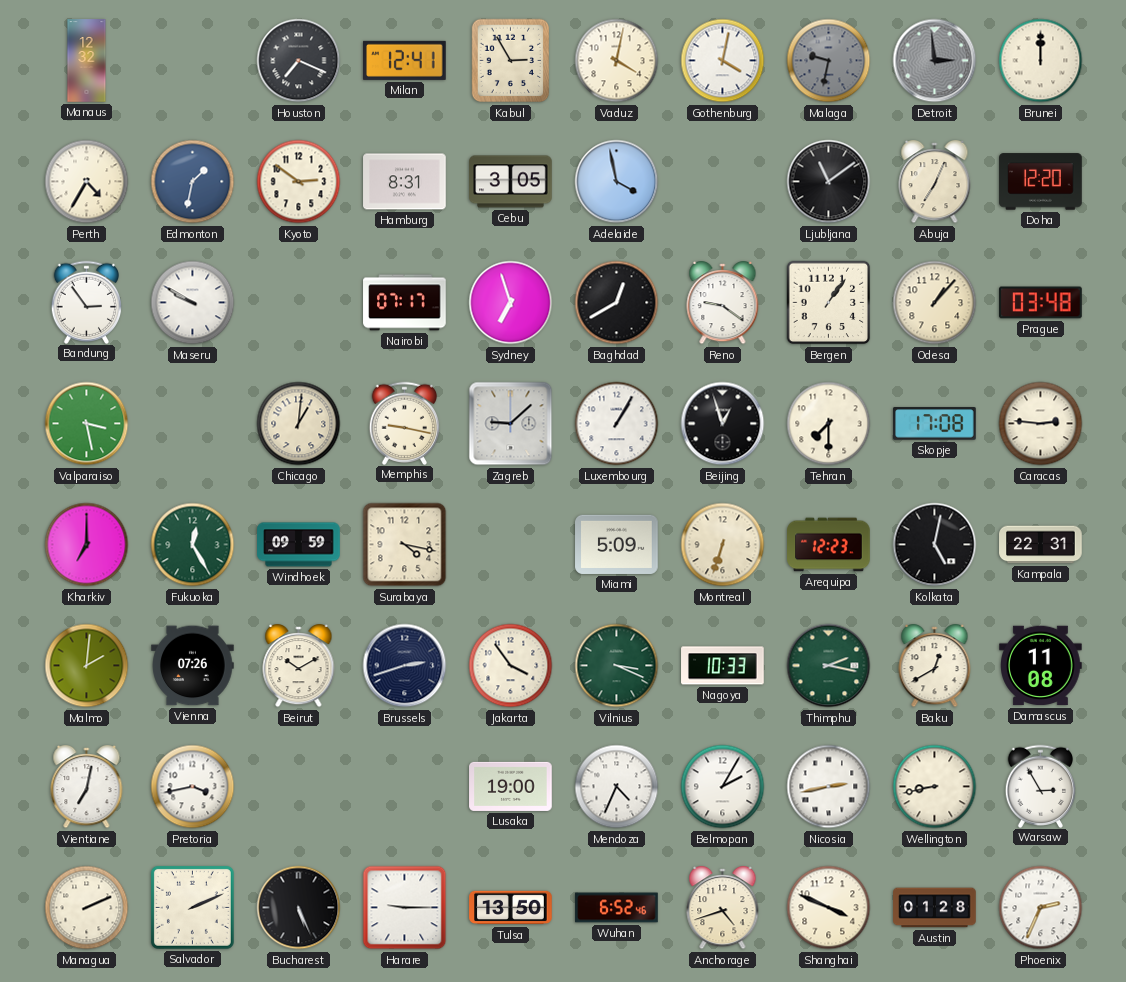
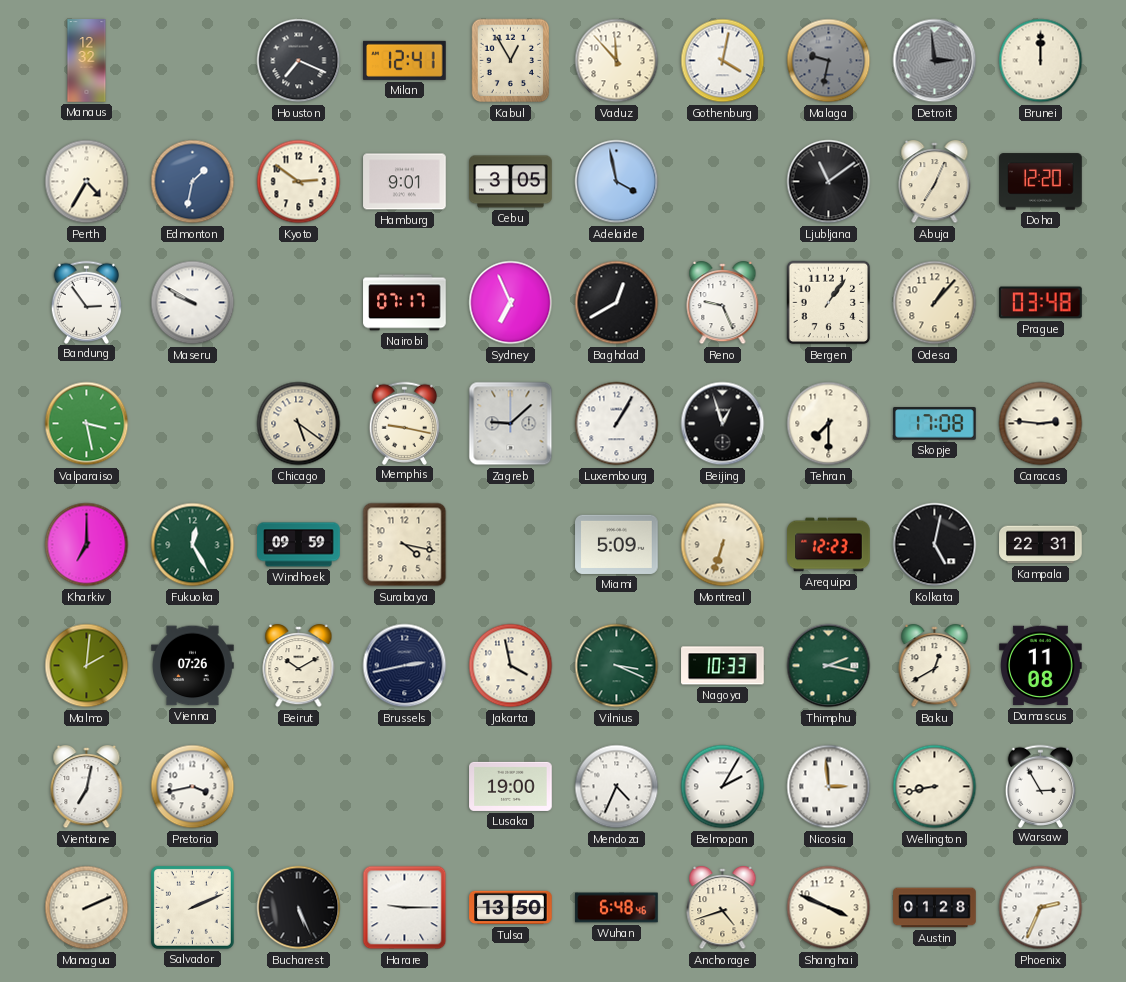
Kabul: 2:55 -> 12:55 (511, 61)
Vaduz: 4:02 -> 11:53 (617, 61)
Hamburg: 8:31 -> 9:01 (405, 182)
Sydney: 6:57 -> 6:56 (511, 303)
Reno: 9:21 -> 9:26 (723, 304)
Chicago: 1:01 -> 5:21 (299, 424)
Brussels: 2:42 -> 2:43 (405, 666)
Jakarta: 3:54 -> 3:58 (511, 666)
Nicosia: 2:43 -> 2:59 (829, 787)
Wuhan: 6:52 -> 6:48 (617, 908)
